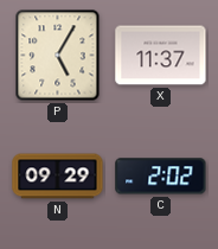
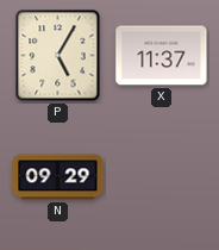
C: 2:02 -> none (161, 177)
